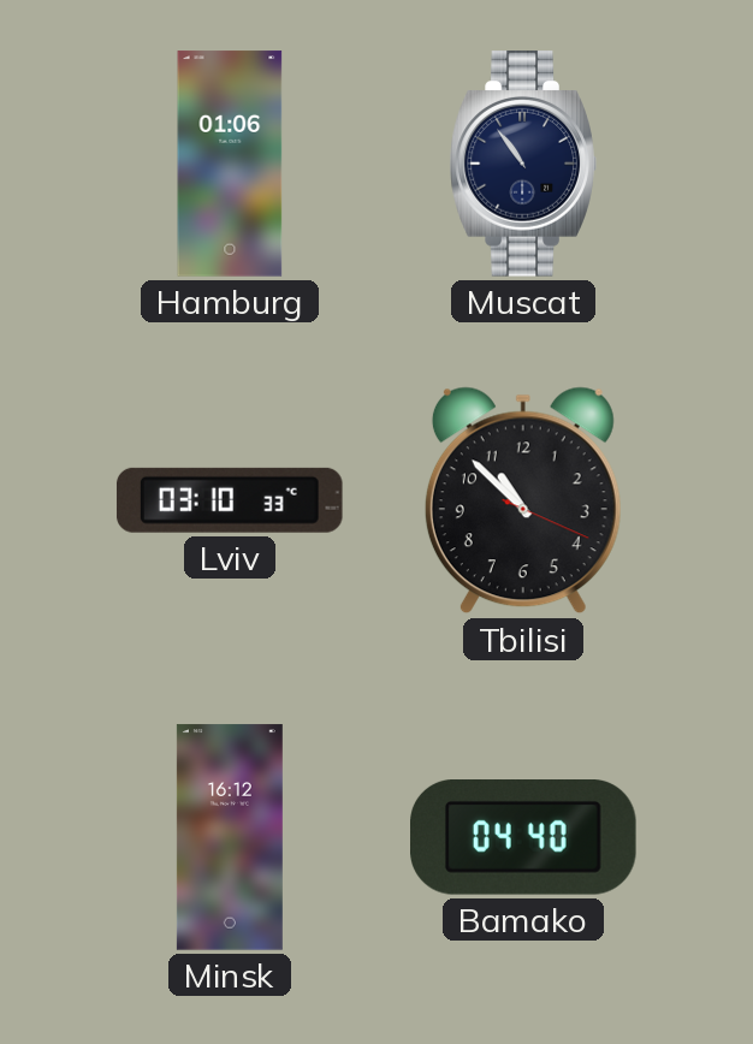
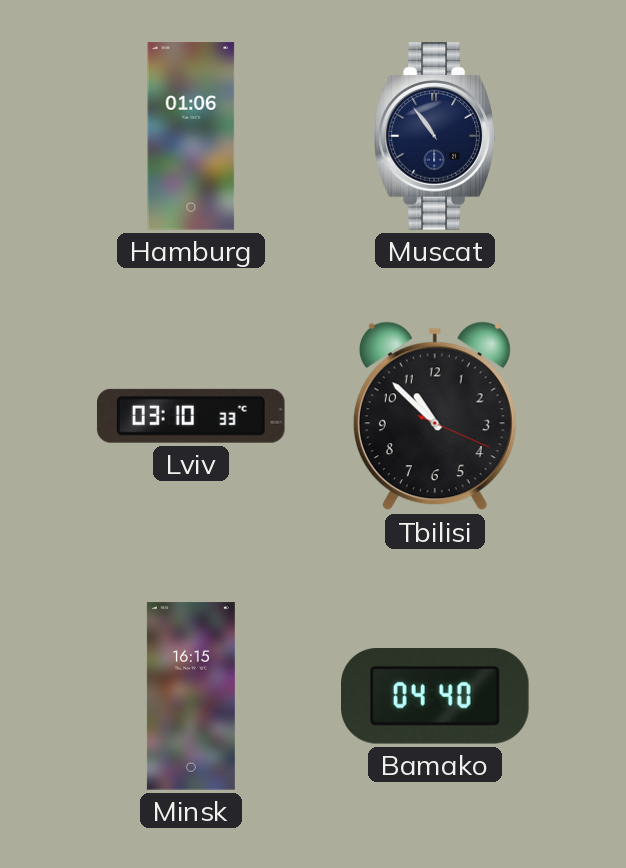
Minsk: 16:12 -> 16:15 (191, 696)
